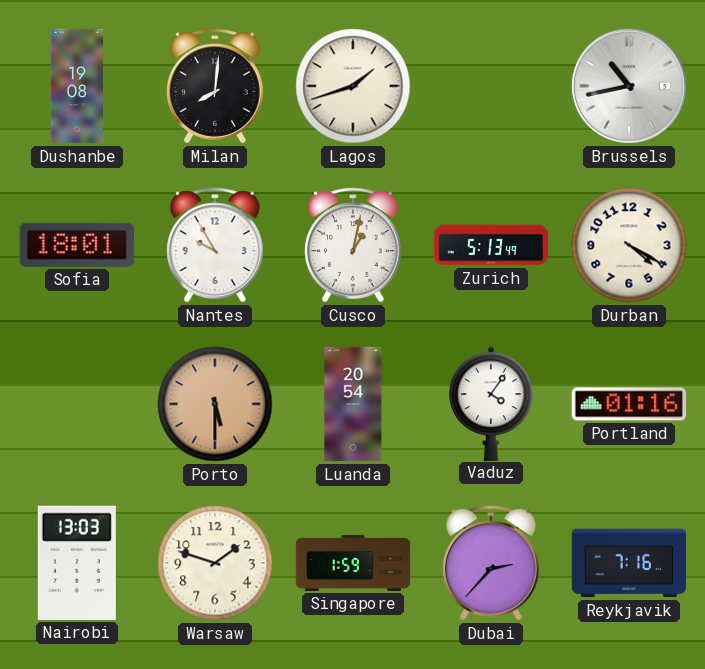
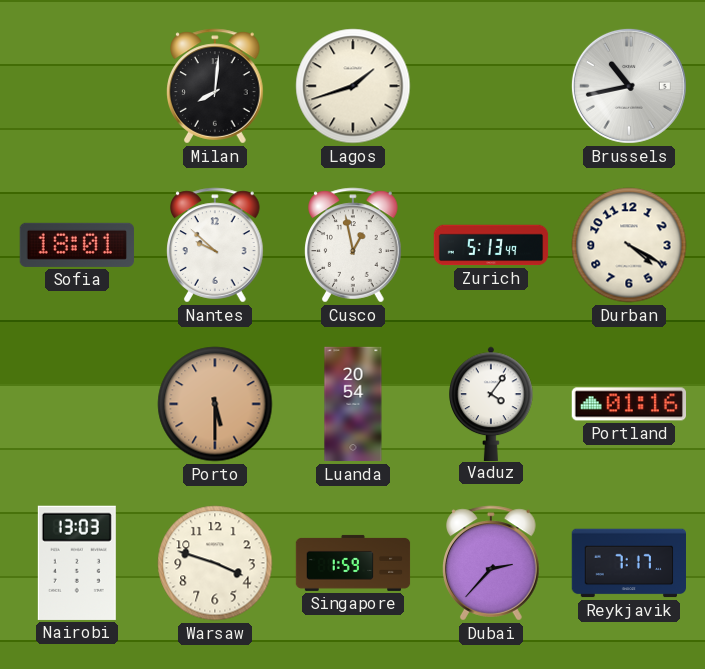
Dushanbe: 19:08 -> none (76, 86)
Nantes: 9:55 -> 9:52 (215, 245)
Cusco: 1:02 -> 12:58 (353, 245)
Warsaw: 1:48 -> 3:48 (215, 563)
Reykjavik: 7:16 -> 7:17 (628, 563)
